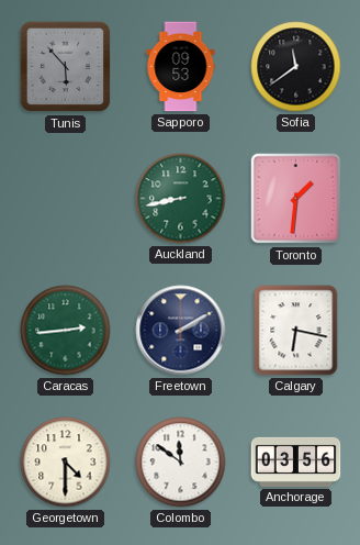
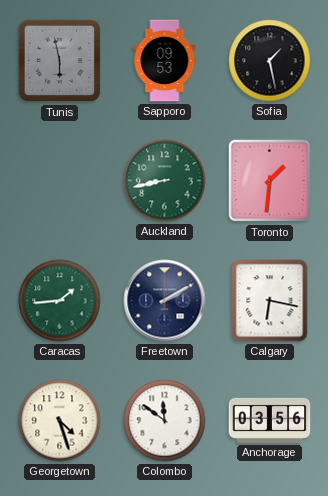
Tunis: 5:53 -> 5:58 (60, 61)
Sofia: 11:39 -> 1:28 (270, 61)
Caracas: 2:44 -> 1:44 (60, 301)
Georgetown: 4:30 -> 4:27 (60, 421)
